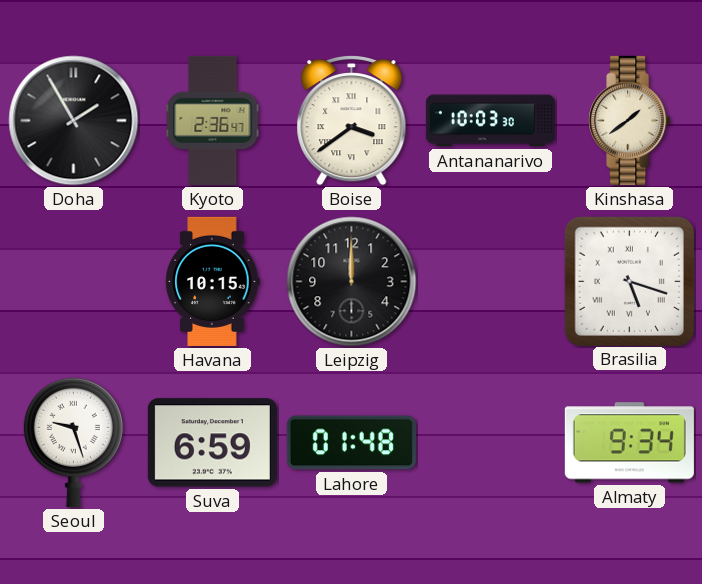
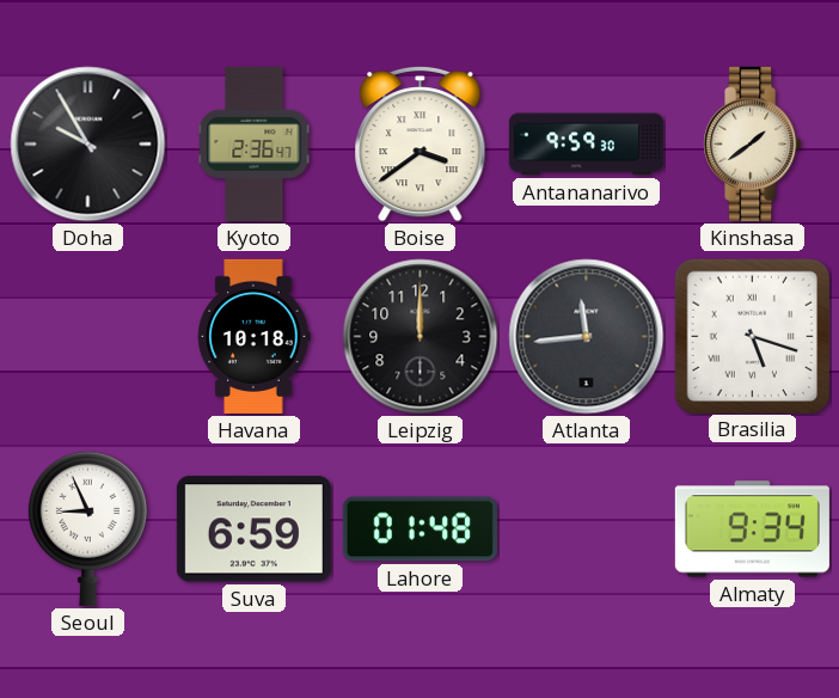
Doha: 1:55 -> 9:55 (88, 145)
Antananarivo: 10:03 -> 9:59 (586, 145)
Havana: 10:15 -> 10:18 (255, 336)
Atlanta: none -> 11:44 (587, 337)
Seoul: 9:27 -> 8:56 (87, 528)
